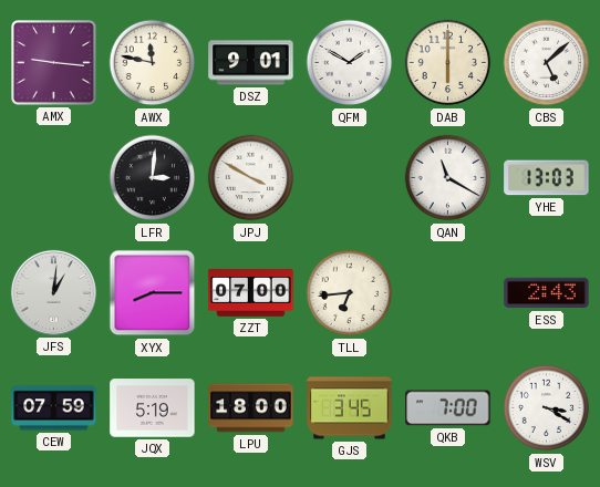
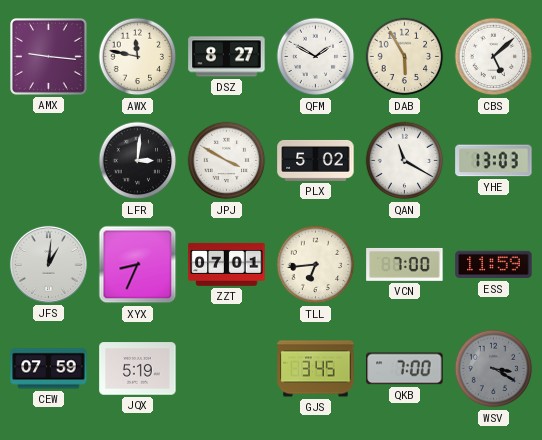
DSZ: 9:01 -> 8:27 (227, 57)
DAB: 6:00 -> 5:55 (405, 57)
PLX: none -> 5:02 (316, 160)
XYX: 8:15 -> 8:34 (138, 265)
ZZT: 07:00 -> 07:01 (227, 264)
VCN: none -> 7:00 (405, 264)
ESS: 2:43 -> 11:59 (494, 265)
LPU: 18:00 -> none (251, 408)
WSV dial: white -> grey (494, 369)
